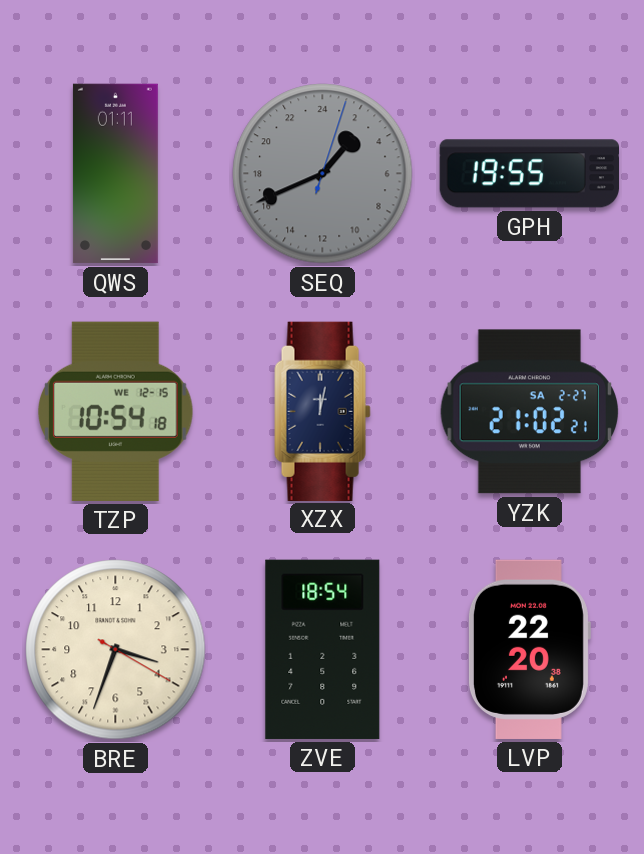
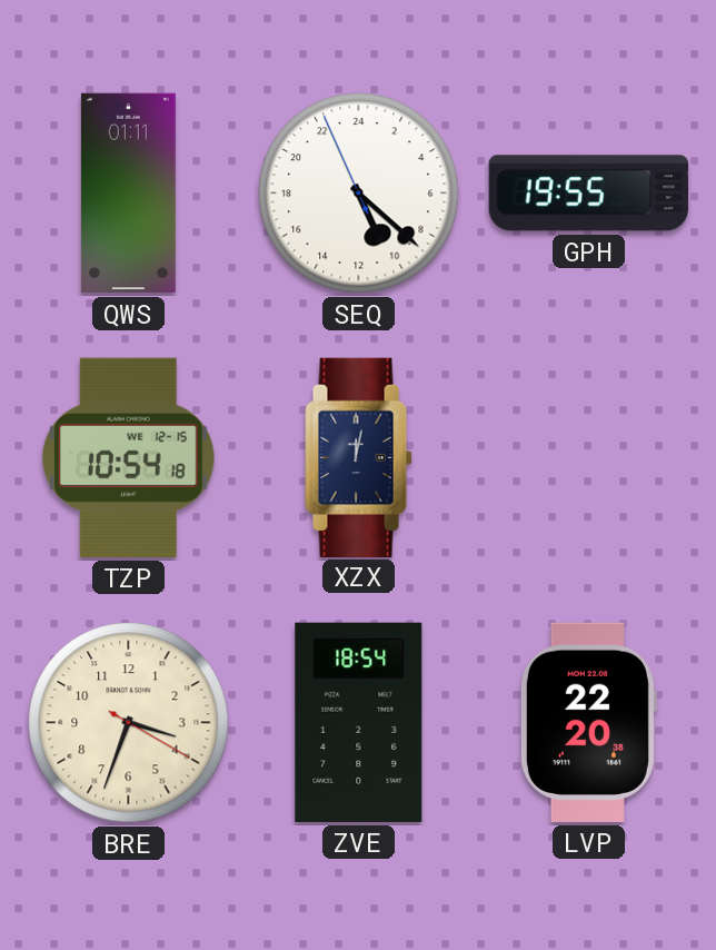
SEQ: 2:41 -> 10:21 (359, 194)
SEQ dial: grey -> white (359, 194)
YZK: 21:02 -> none (529, 412)
